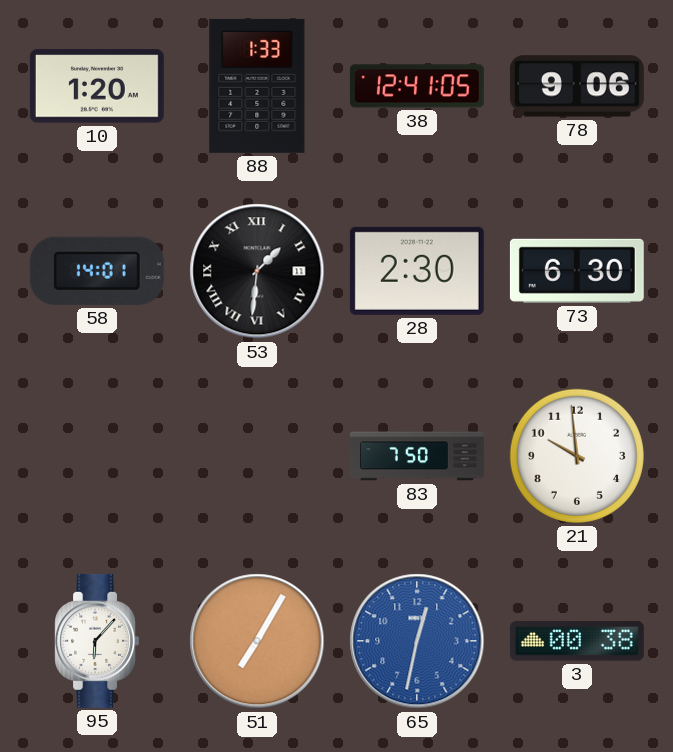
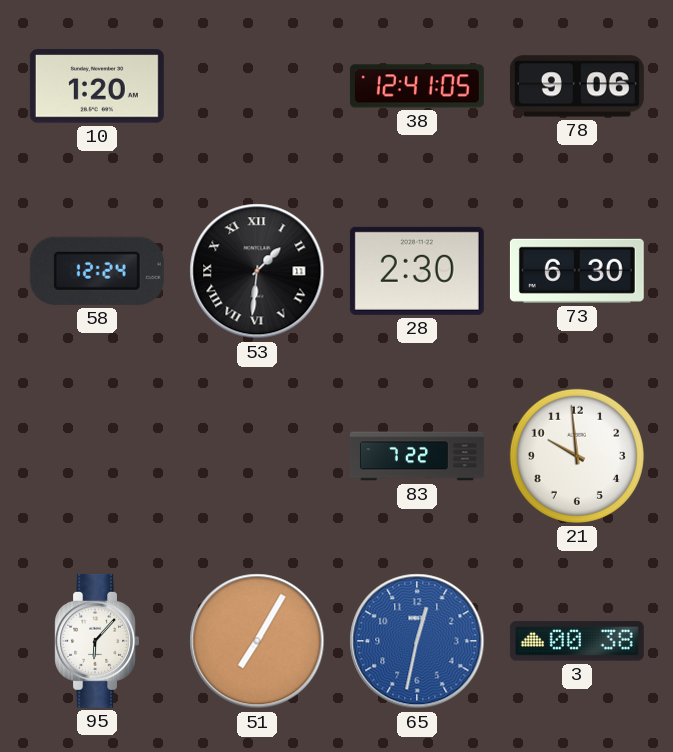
88: 1:33 -> none (257, 86)
58: 14:01 -> 12:24 (97, 271)
83: 7:50 -> 7:22 (417, 456)
